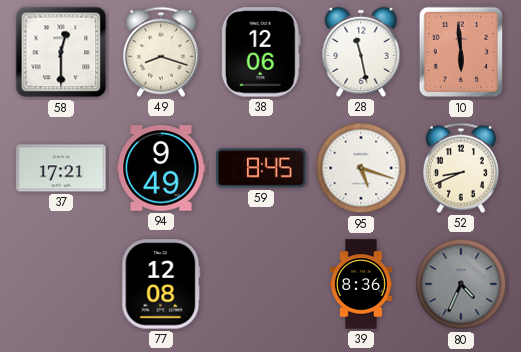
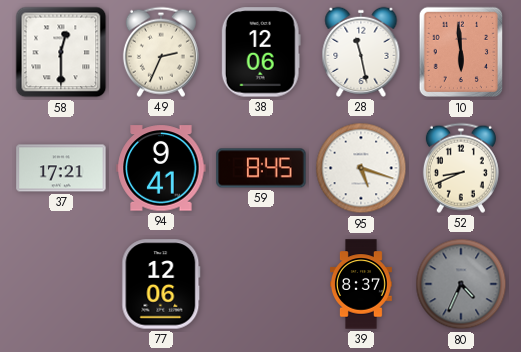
49: 8:18 -> 2:34 (161, 52)
94: 9:49 -> 9:41 (161, 168)
77: 12:08 -> 12:06 (161, 284)
39: 8:36 -> 8:37 (362, 284)
